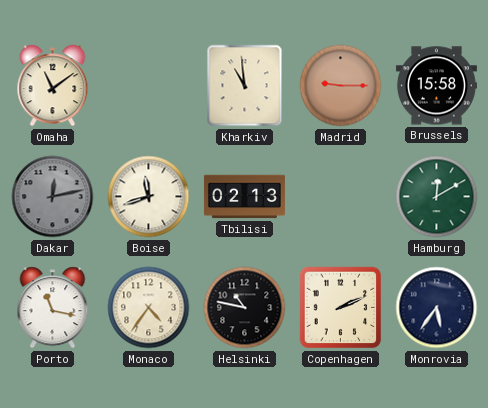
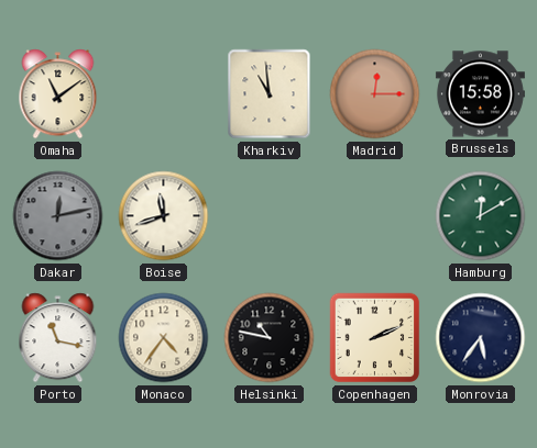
Madrid: 9:15 -> 12:15 (375, 94)
Tbilisi: 02:13 -> none (244, 197)
